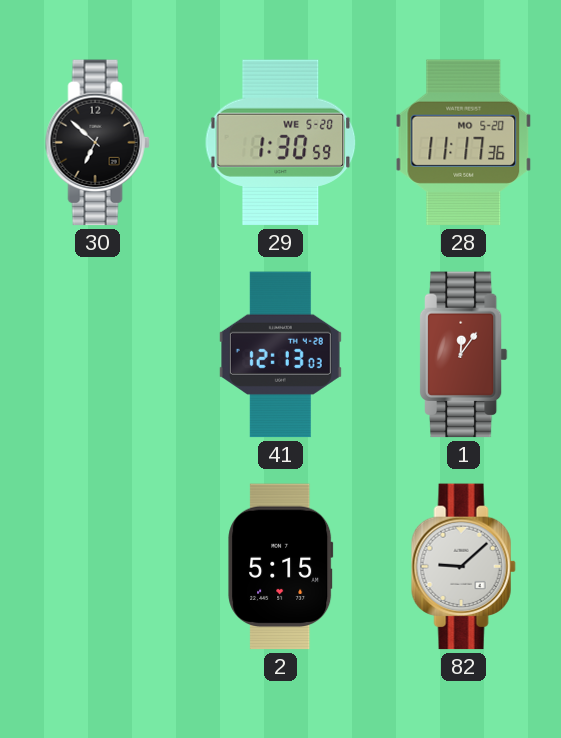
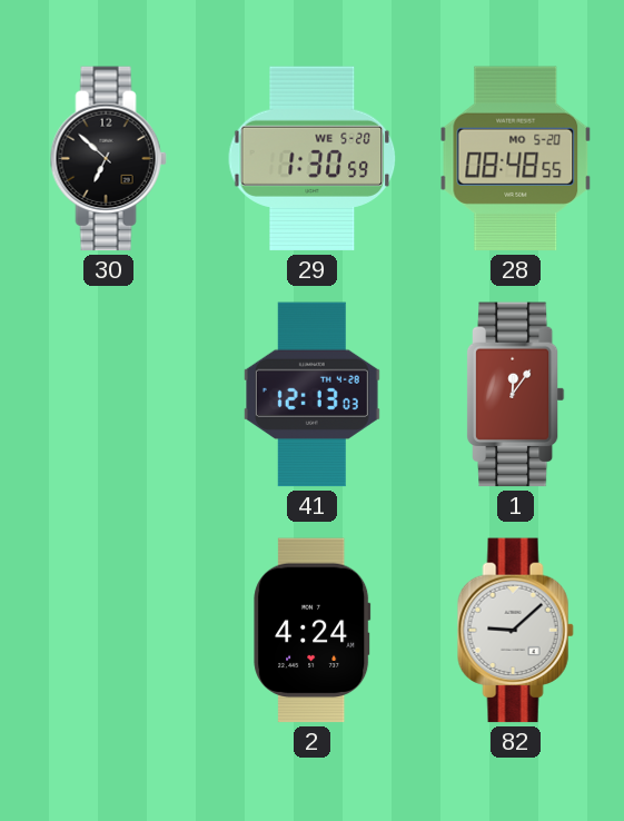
28: 11:17 -> 08:48 (516, 159)
2: 5:15 -> 4:24 (313, 631)
